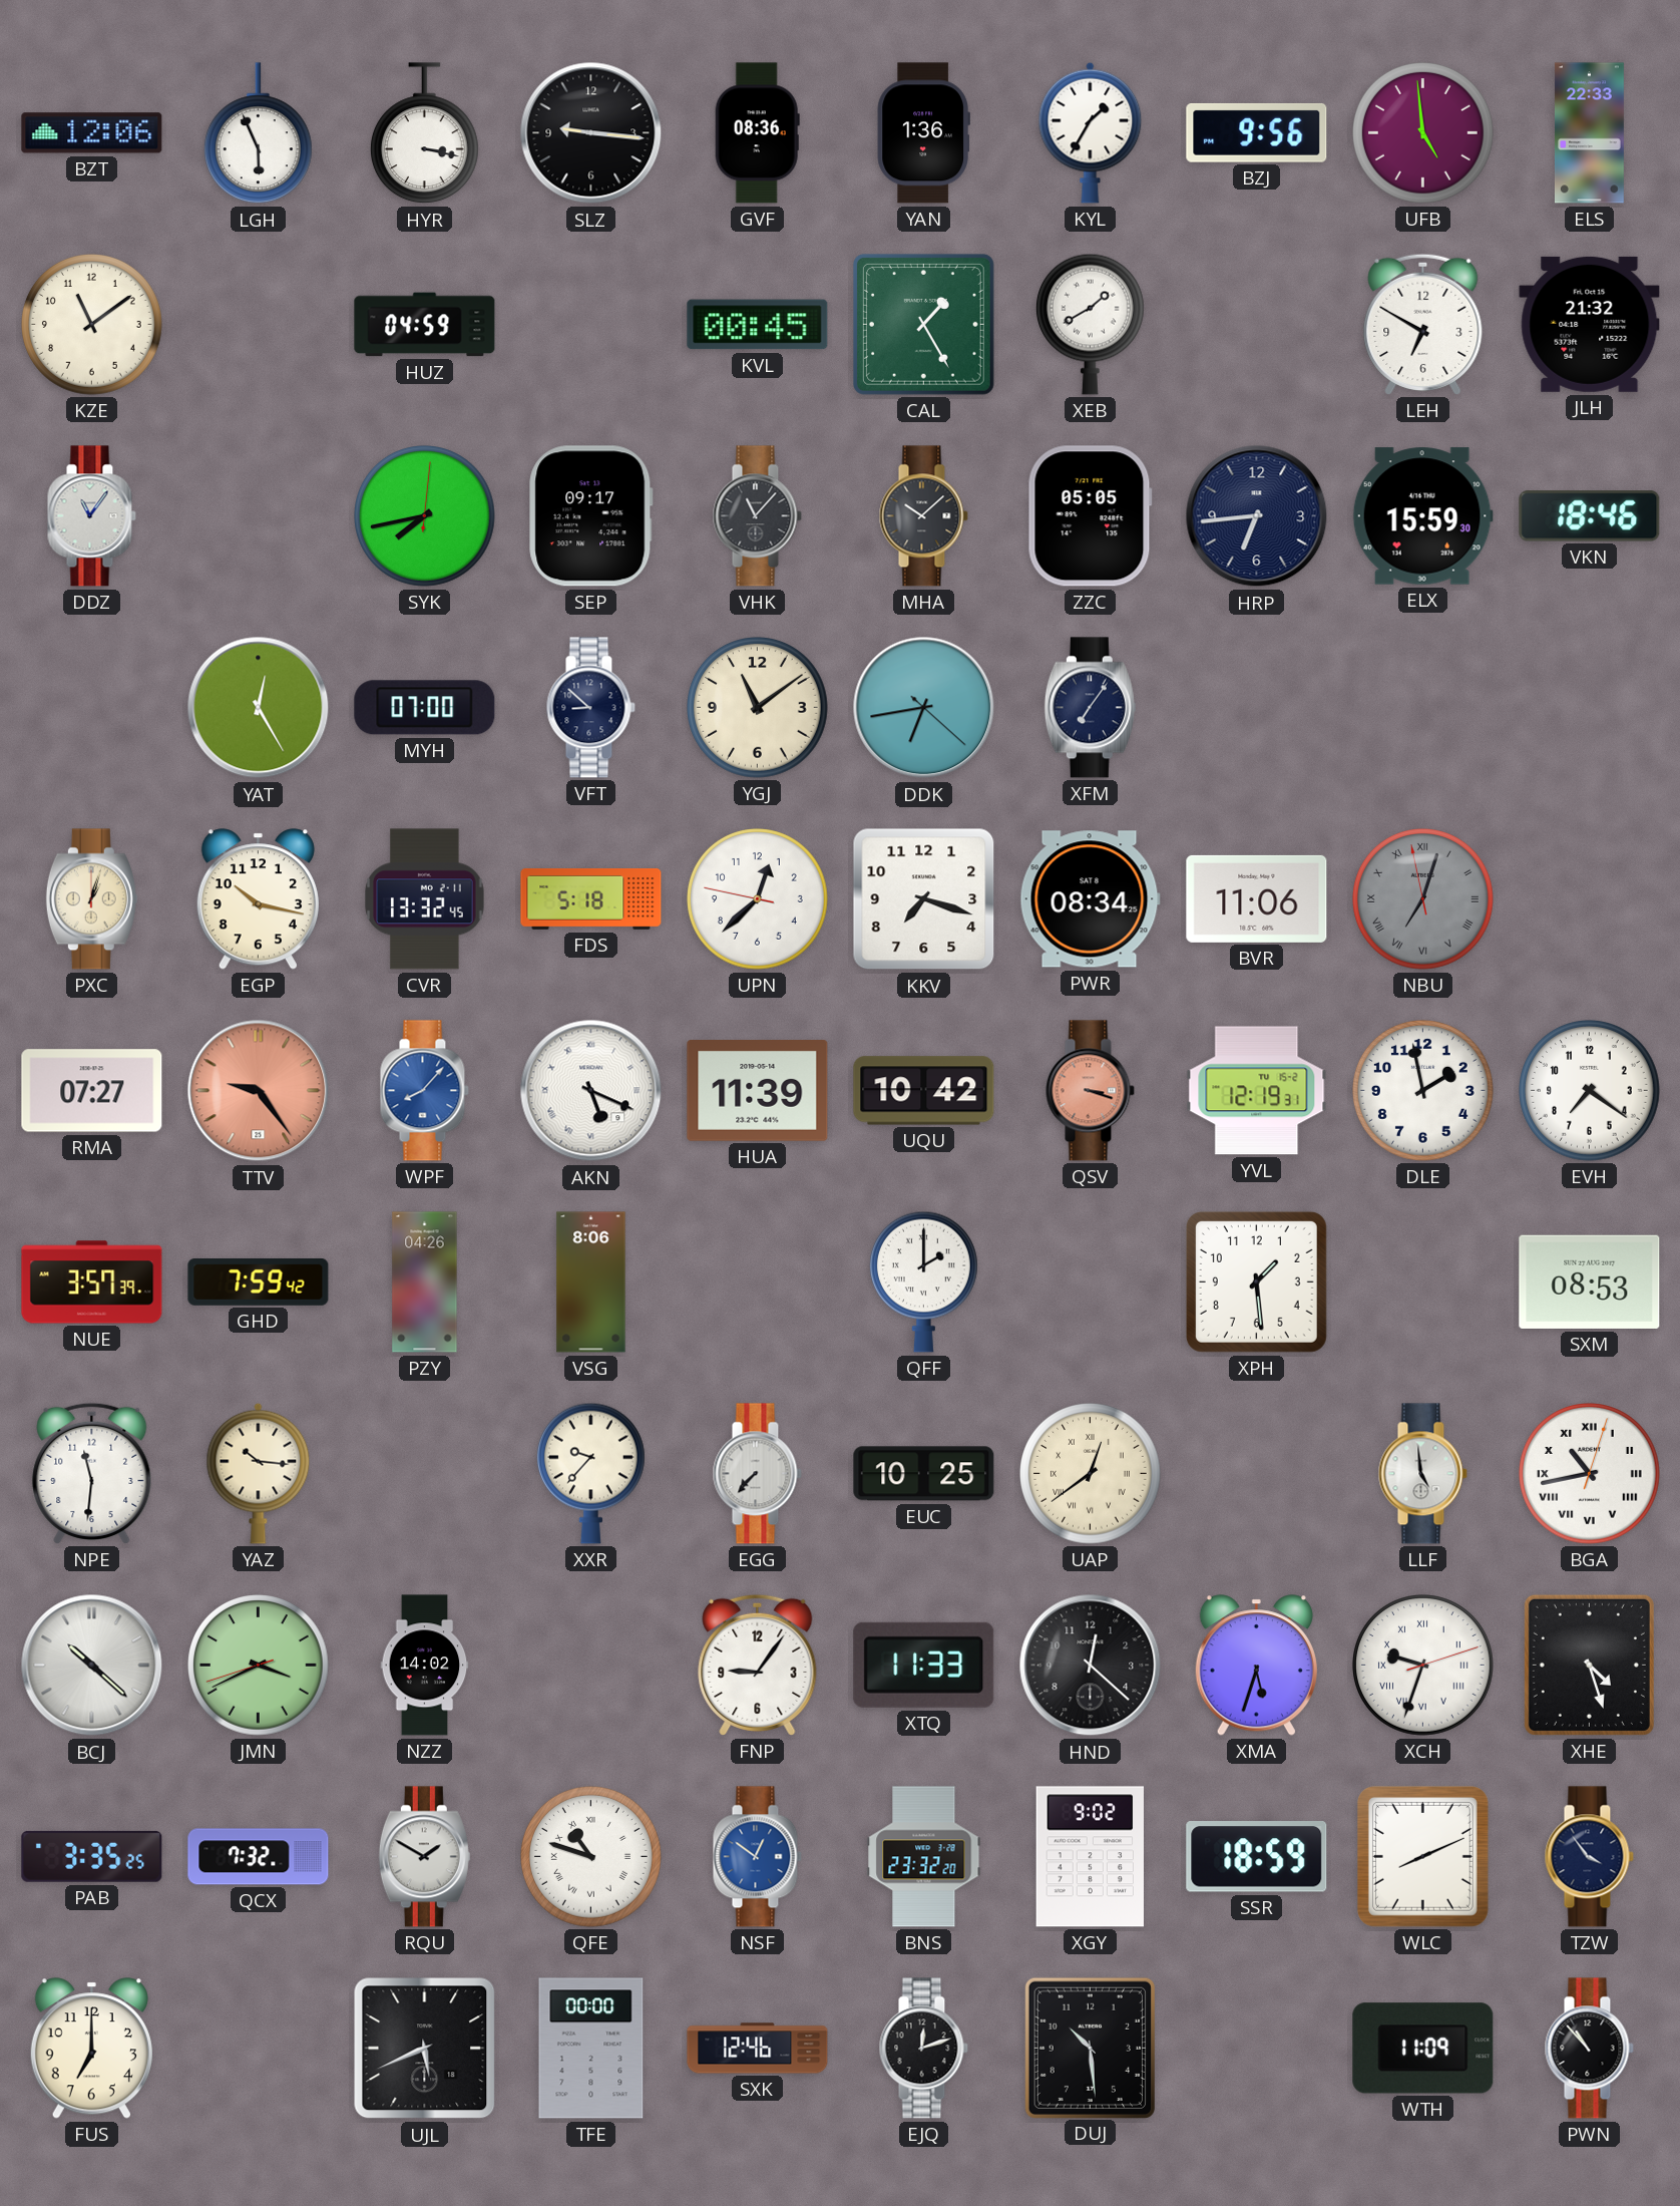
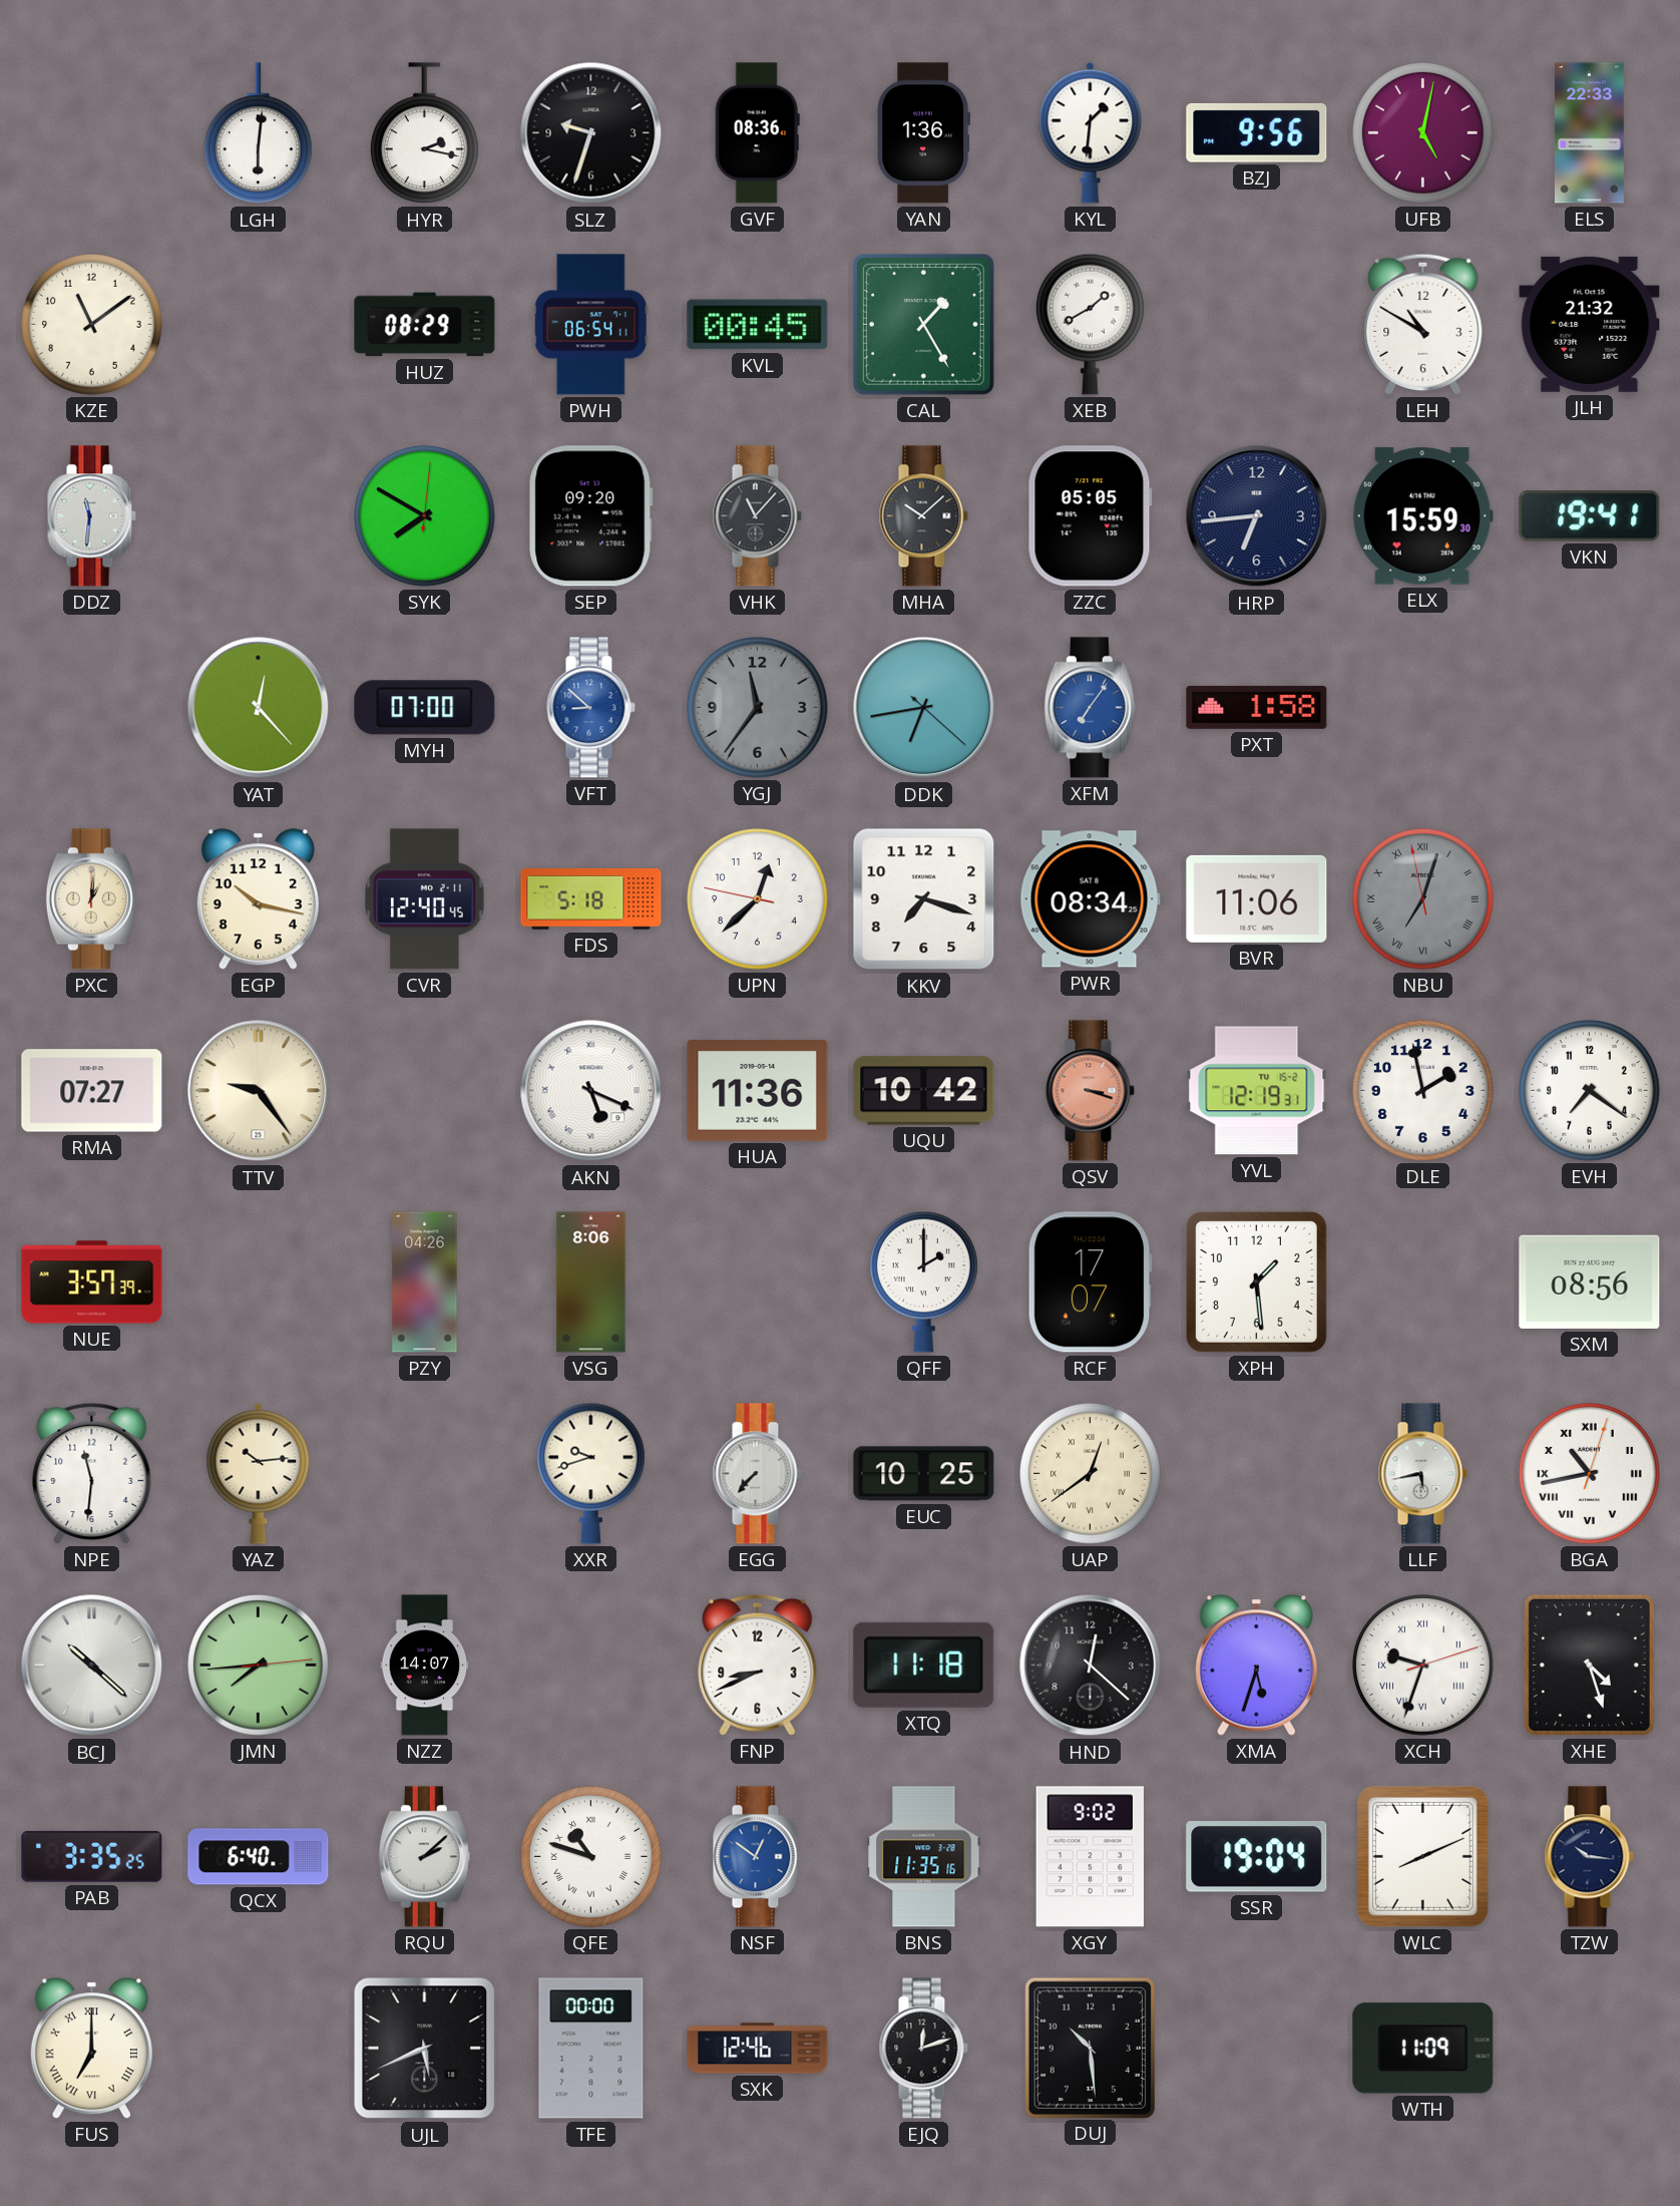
BZT: 12:06 -> none (92, 133)
LGH: 5:56 -> 6:01 (258, 133)
HYR: 3:17 -> 2:17 (424, 133)
SLZ: 9:16 -> 9:33 (591, 133)
KYL: 1:35 -> 1:31 (1091, 132)
UFB: 4:59 -> 5:02 (1423, 133)
HUZ: 04:59 -> 08:29 (425, 325)
PWH: none -> 06:54 (590, 325)
LEH: 6:50 -> 10:50 (1423, 324)
DDZ: 11:06 -> 11:31 (91, 516)
SYK: 7:43 -> 7:50 (425, 516)
SEP: 09:17 -> 09:20 (591, 516)
VKN: 18:46 -> 19:41 (1590, 516)
YAT: 12:25 -> 12:23 (259, 708)
VFT dial: navy -> blue (590, 708)
YGJ: 11:09 -> 11:36 (758, 708)
YGJ dial: cream -> grey (758, 708)
XFM dial: navy -> blue (1090, 708)
PXT: none -> 1:58 (1257, 707)
PXC: 1:03 -> 1:01 (91, 899)
CVR: 13:32 -> 12:40 (425, 899)
TTV dial: salmon -> cream (259, 1091)
WPF: 8:07 -> none (424, 1091)
HUA: 11:39 -> 11:36 (758, 1091)
GHD: 7:59 -> none (259, 1281)
RCF: none -> 17:07 (1090, 1282)
SXM: 08:53 -> 08:56 (1590, 1281)
YAZ: 10:16 -> 10:14 (259, 1473)
XXR: 9:37 -> 9:42 (590, 1473)
LLF: 4:59 -> 5:43 (1422, 1474)
JMN: 3:40 -> 7:44 (259, 1666)
NZZ: 14:02 -> 14:07 (425, 1666)
FNP: 9:06 -> 8:41 (758, 1665)
XTQ: 11:33 -> 11:18 (924, 1665)
QCX: 7:32 -> 6:40 (259, 1857)
RQU: 1:50 -> 2:08 (424, 1857)
BNS: 23:32 -> 11:35 (924, 1857)
SSR: 18:59 -> 19:04 (1257, 1857)
TZW: 3:54 -> 10:16 (1589, 1857)
FUS numerals: Arabic -> Roman (91, 2049)
PWN: 10:53 -> none (1589, 2049)
